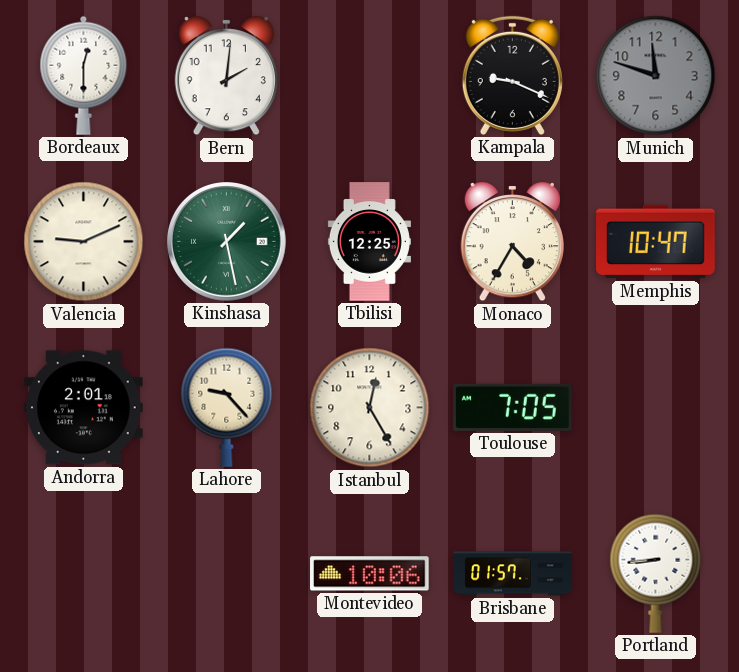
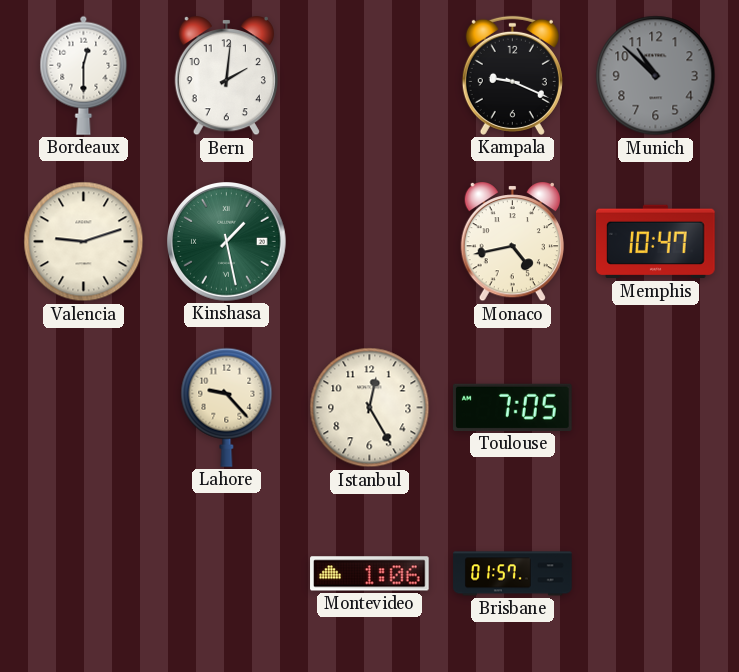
Munich: 11:48 -> 10:52 (656, 76)
Valencia: 9:11 -> 9:12 (84, 242)
Tbilisi: 12:25 -> none (369, 242)
Monaco: 4:35 -> 4:43 (512, 243)
Andorra: 2:01 -> none (84, 408)
Montevideo: 10:06 -> 1:06 (370, 574)
Portland: 8:44 -> none (656, 573)
